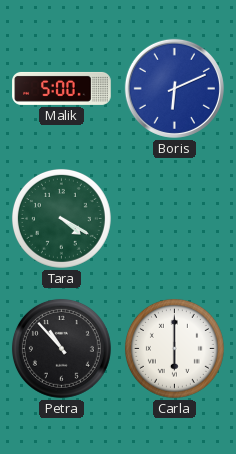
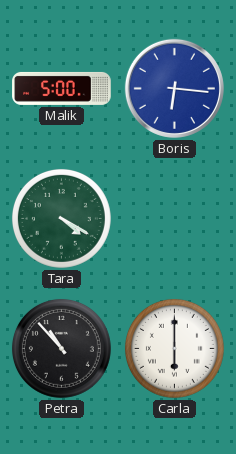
Boris: 6:11 -> 6:16 (174, 88)
